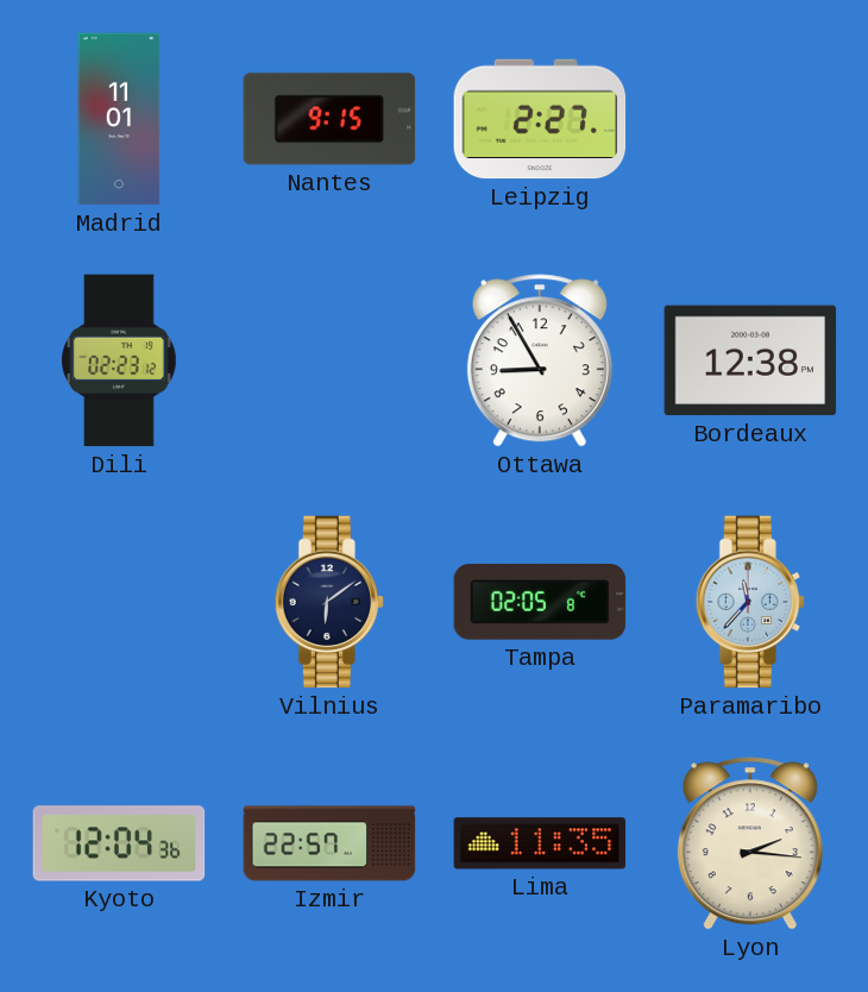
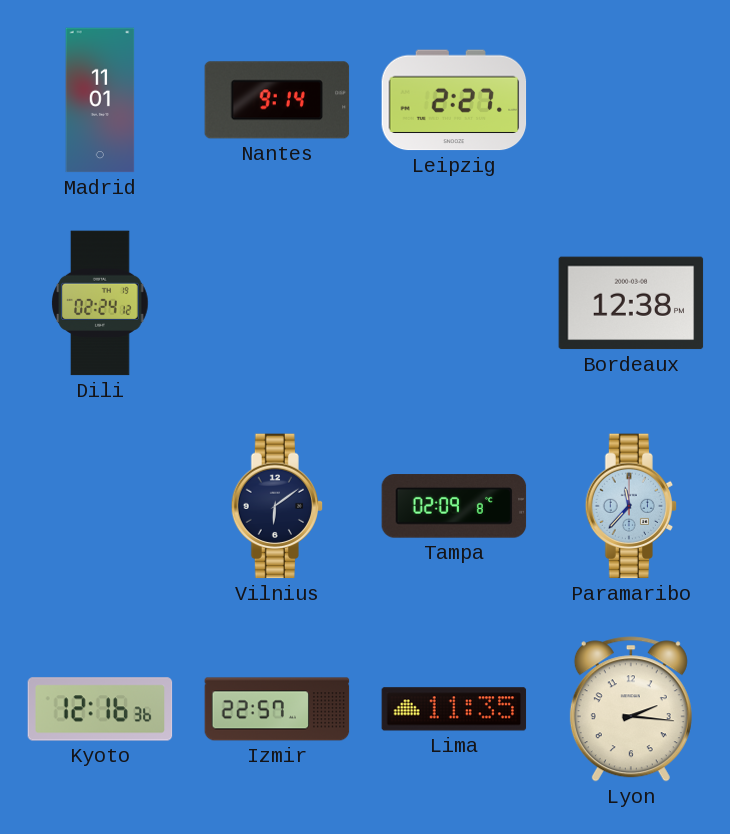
Nantes: 9:15 -> 9:14 (277, 100)
Dili: 02:23 -> 02:24 (100, 303)
Ottawa: 8:55 -> none (540, 360)
Tampa: 02:05 -> 02:09 (454, 506)
Kyoto: 12:04 -> 12:16 (100, 709)
